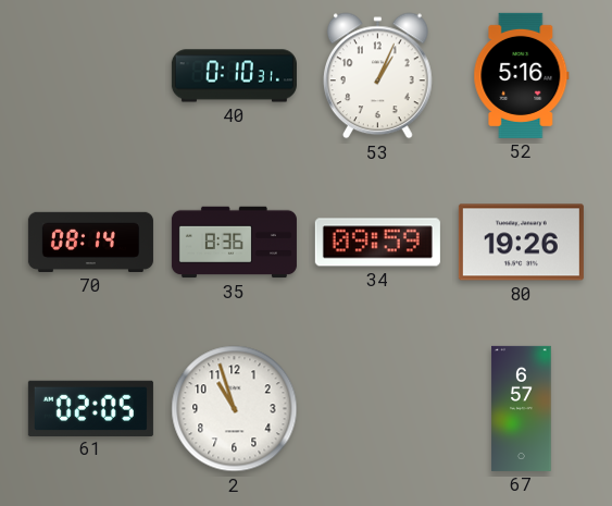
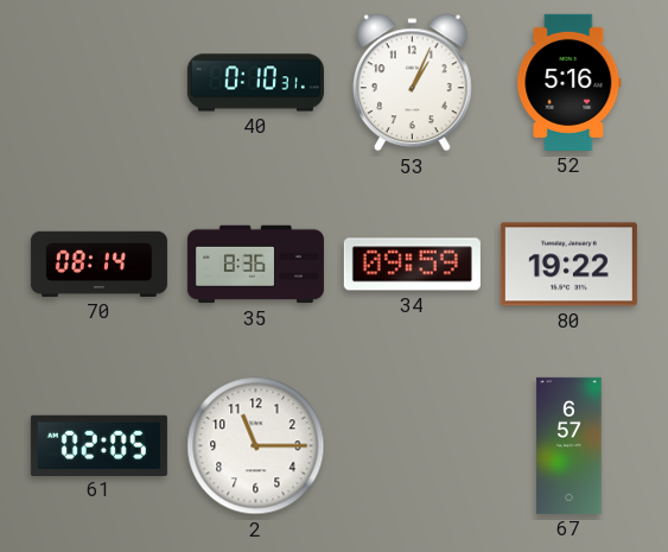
80: 19:26 -> 19:22 (568, 265)
2: 10:57 -> 11:15 (256, 446)
